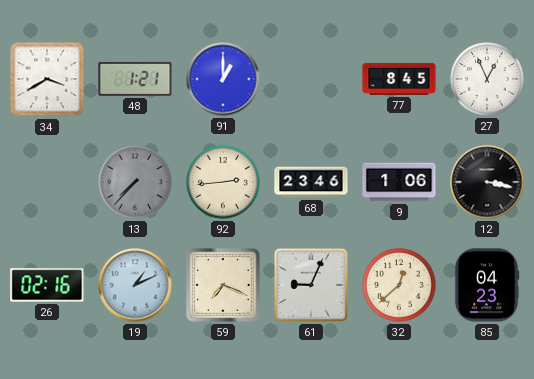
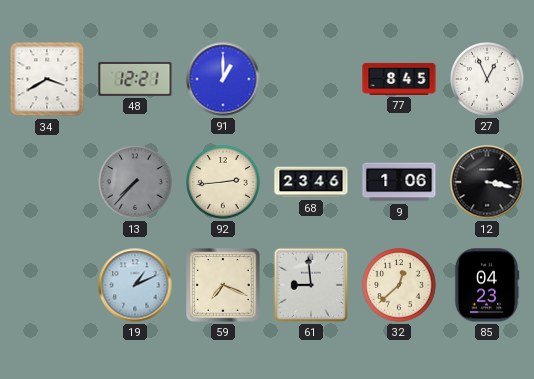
48: 1:21 -> 12:21 (135, 79)
26: 02:16 -> none (47, 285)
61: 9:04 -> 8:59 (311, 285)
